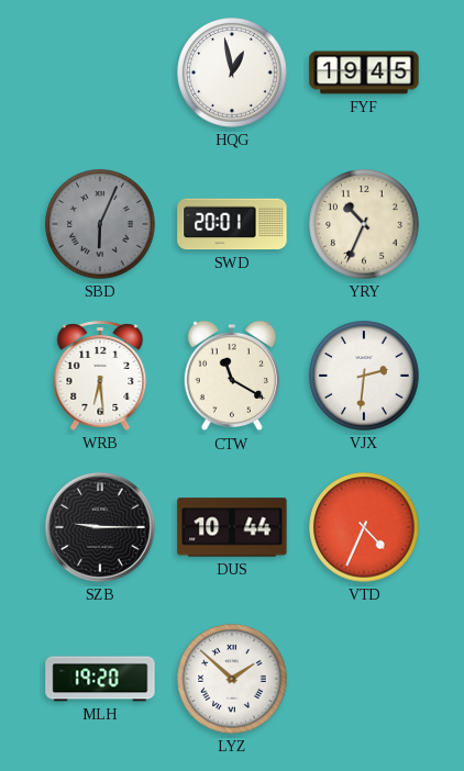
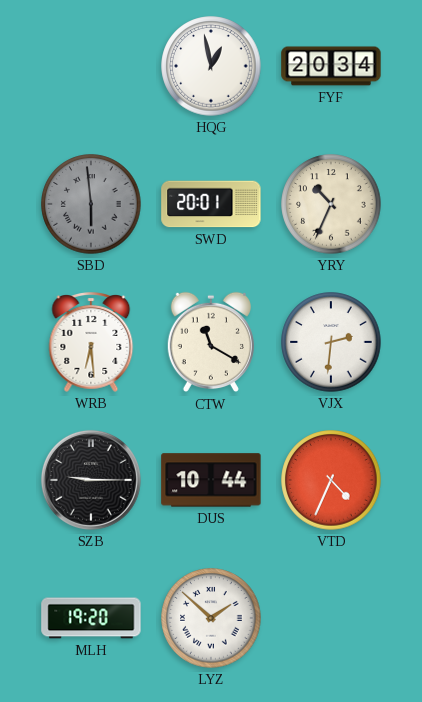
FYF: 19:45 -> 20:34 (331, 66)
SBD: 6:04 -> 5:59 (91, 204)
